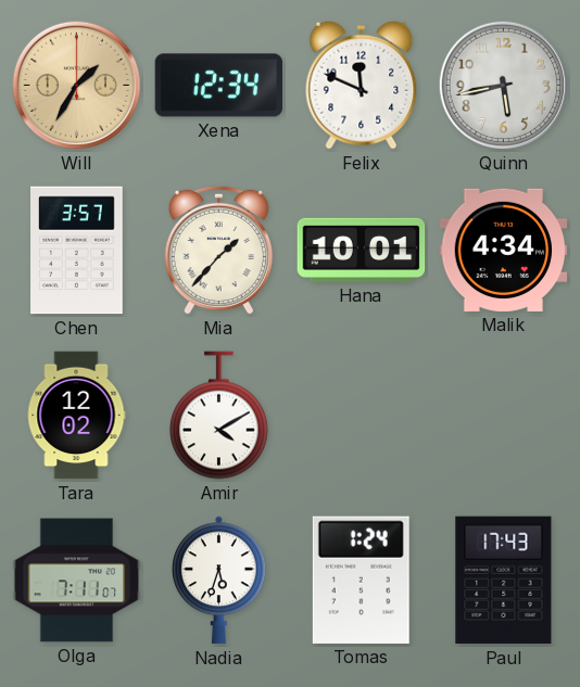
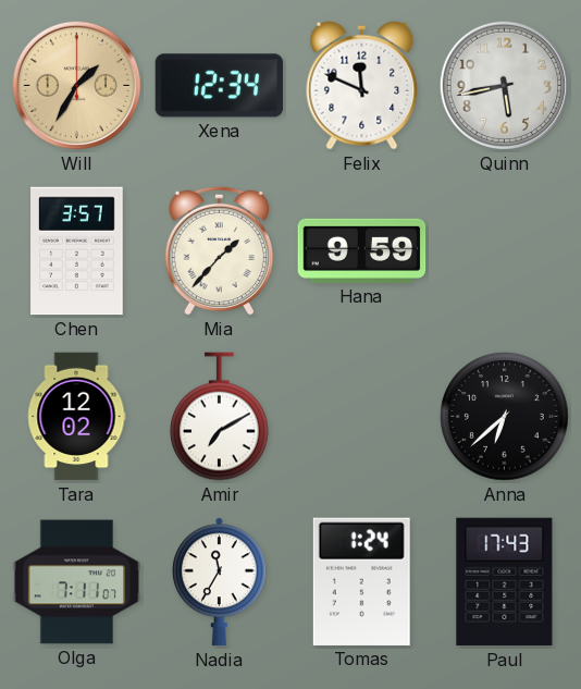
Hana: 10:01 -> 9:59 (362, 250)
Malik: 4:34 -> none (504, 250)
Amir: 4:10 -> 7:10 (220, 417)
Anna: none -> 6:38 (505, 417)
Nadia: 5:33 -> 11:35 (219, 582)
